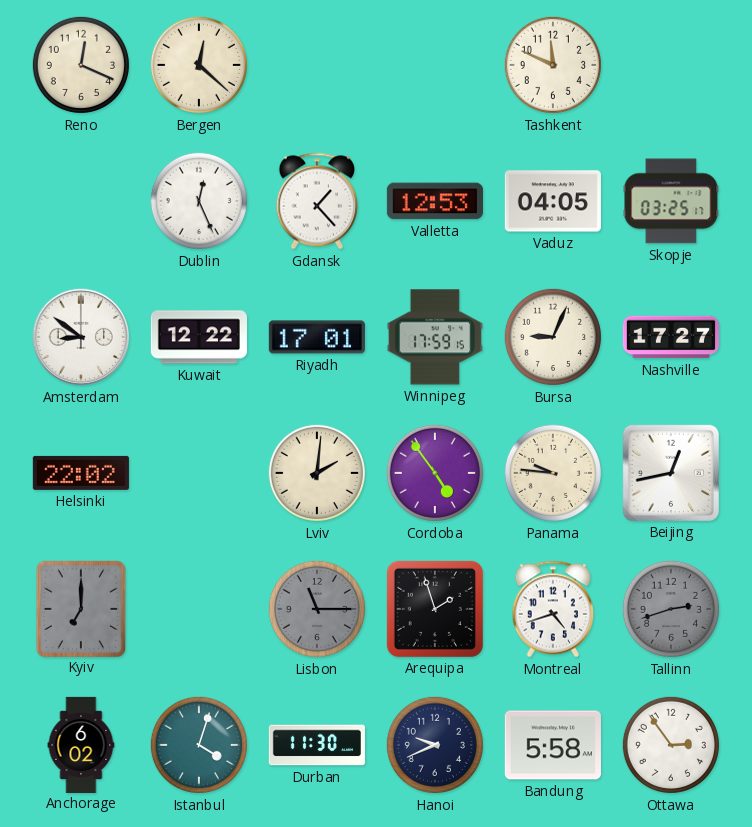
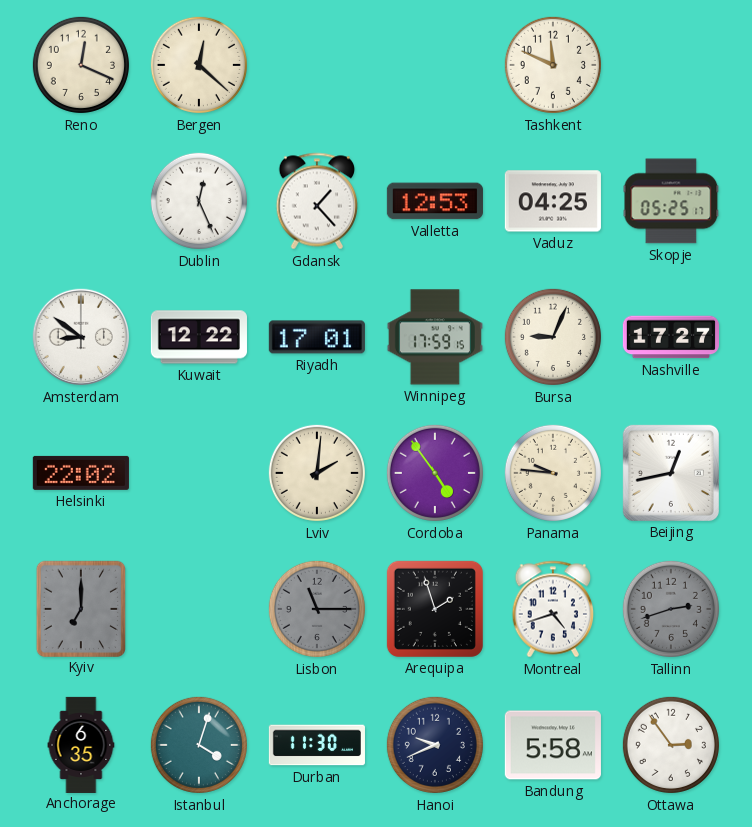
Vaduz: 04:05 -> 04:25 (553, 201)
Skopje: 03:25 -> 05:25 (671, 201)
Anchorage: 6:02 -> 6:35 (81, 744)
